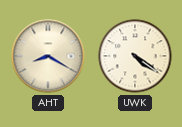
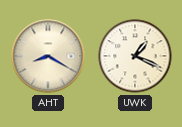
UWK: 4:21 -> 1:19 (135, 56)
